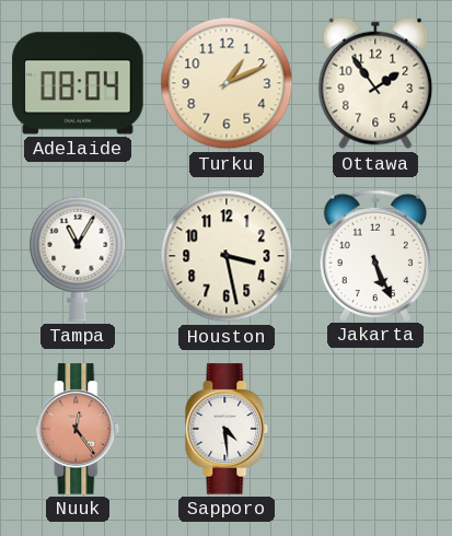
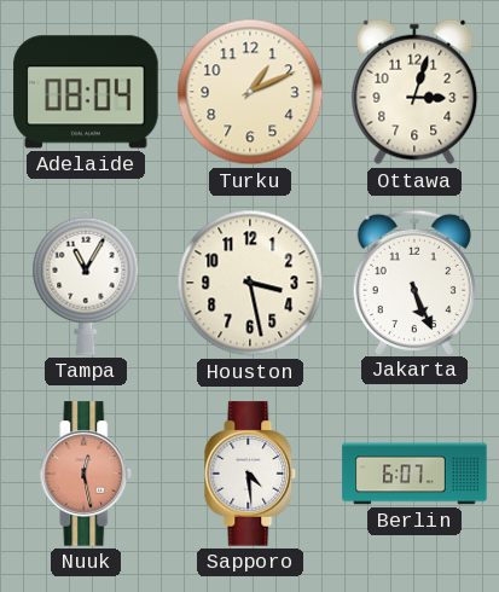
Ottawa: 1:54 -> 3:03 (414, 92)
Nuuk: 12:24 -> 12:28 (86, 474)
Berlin: none -> 6:07 (414, 474)
